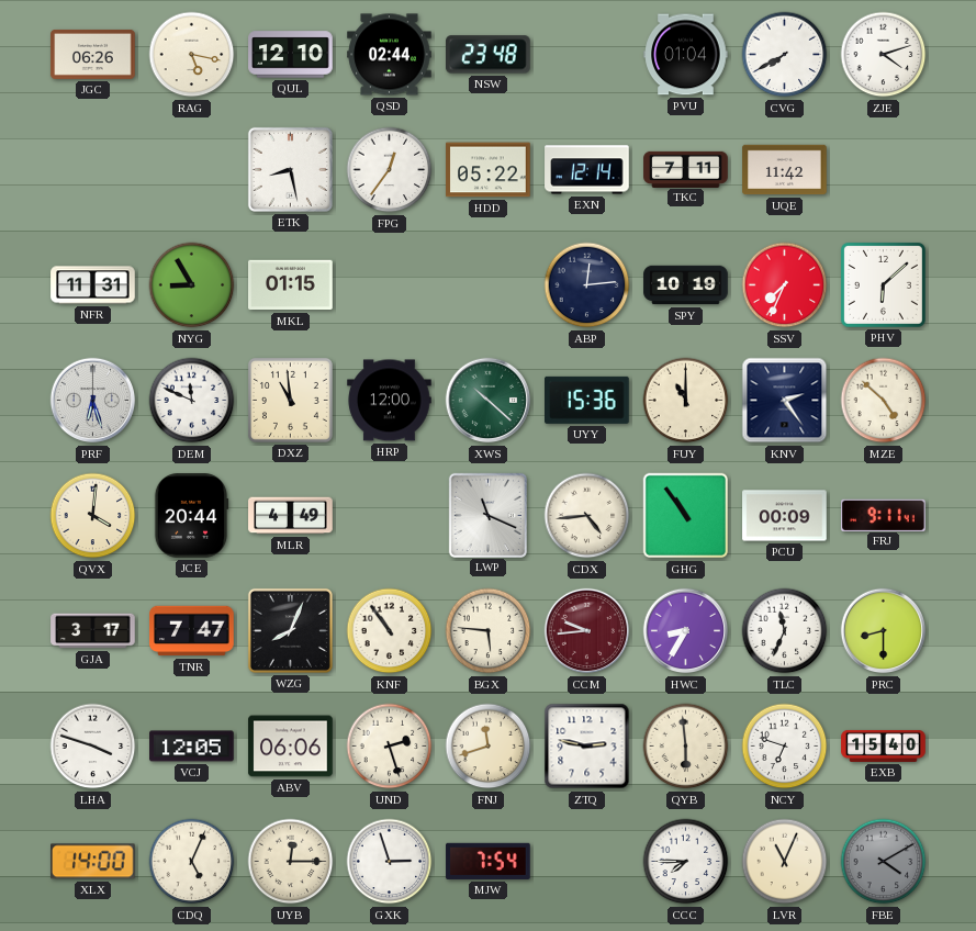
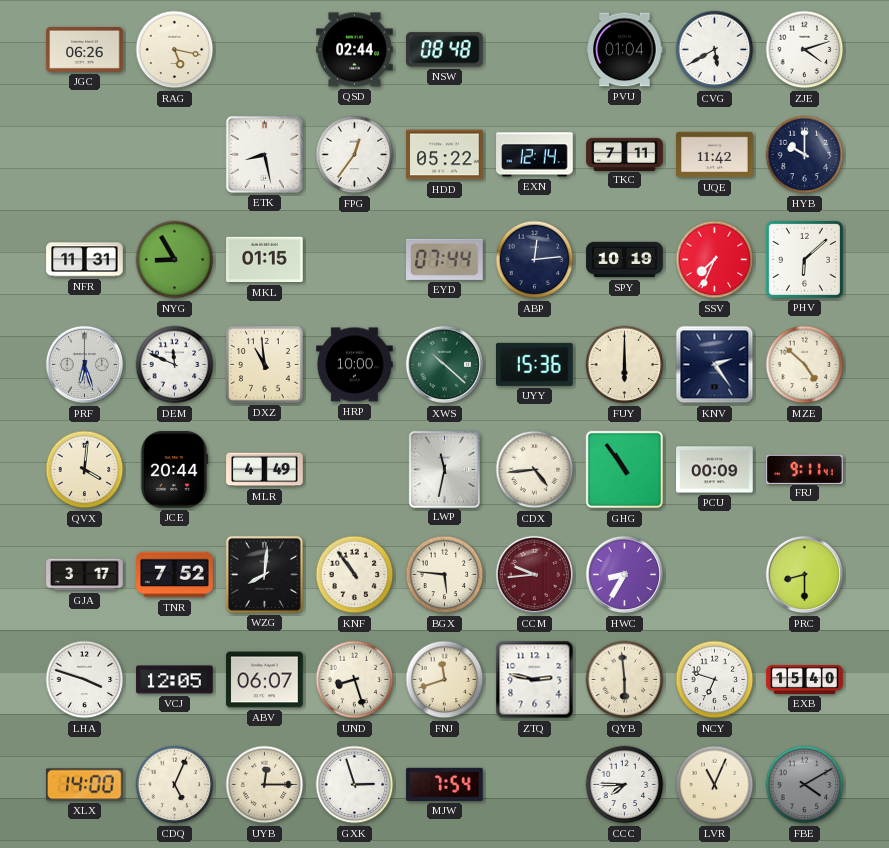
QUL: 12:10 -> none (291, 55)
NSW: 23:48 -> 08:48 (445, 50)
CVG: 7:40 -> 5:40 (715, 50)
HYB: none -> 10:00 (805, 155)
EYD: none -> 07:44 (445, 259)
HRP: 12:00 -> 10:00 (355, 365)
FUY: 11:00 -> 6:00 (625, 365)
LWP: 11:19 -> 11:32 (444, 469)
TNR: 7:47 -> 7:52 (175, 575)
WZG: 8:04 -> 8:01 (264, 574)
TLC: 11:34 -> none (785, 631)
ABV: 06:06 -> 06:07 (265, 680)
UND: 2:27 -> 8:27 (355, 680)
